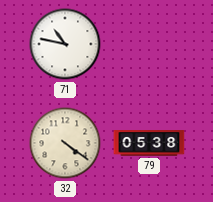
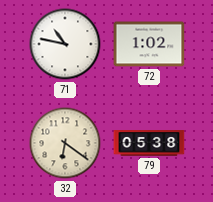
72: none -> 1:02 (149, 44)
32: 4:21 -> 6:21 (65, 143)
